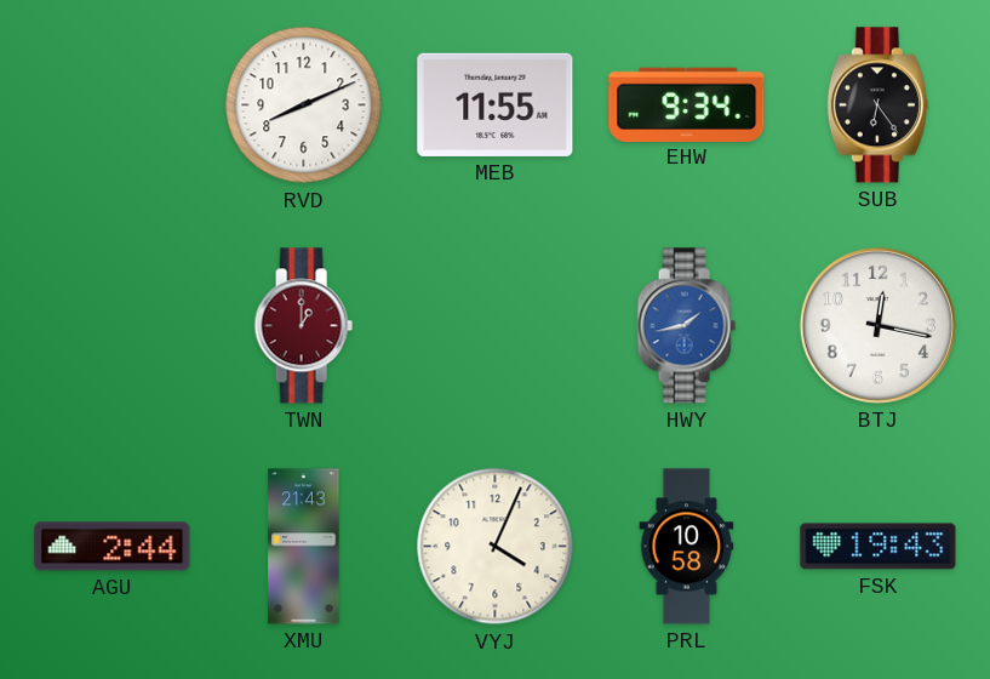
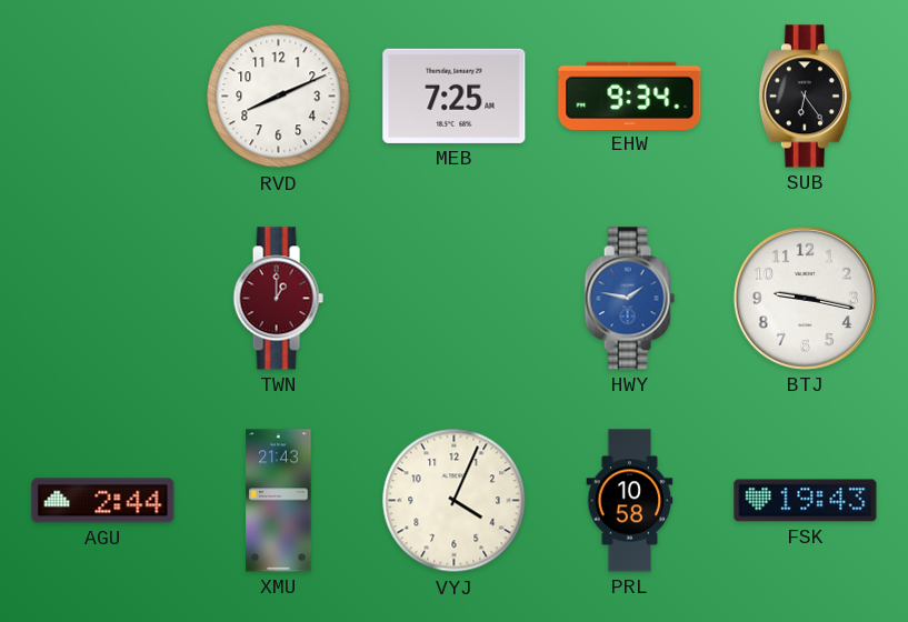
MEB: 11:55 -> 7:25 (455, 96)
HWY: 1:43 -> 1:47 (629, 299)
BTJ: 12:17 -> 9:17 (805, 298)
